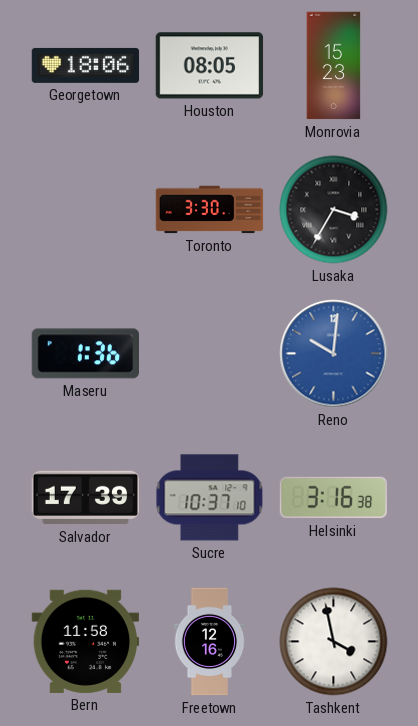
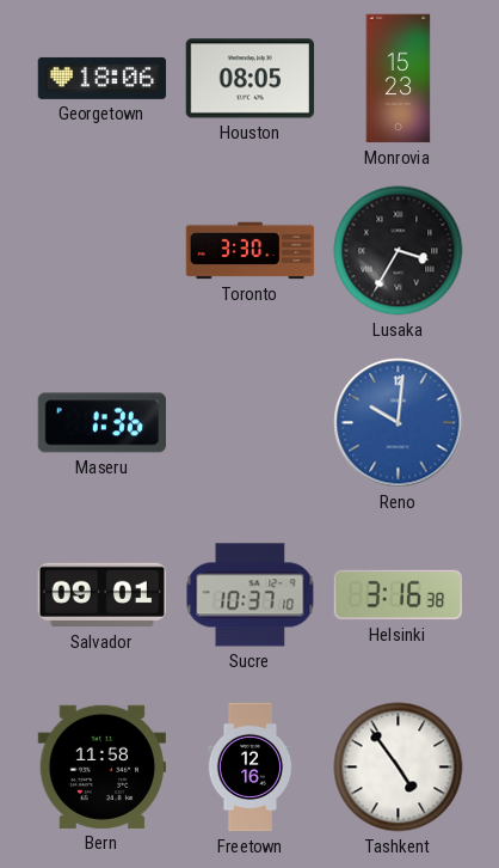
Salvador: 17:39 -> 09:01 (103, 595)
Tashkent: 3:58 -> 4:54 (399, 768)
